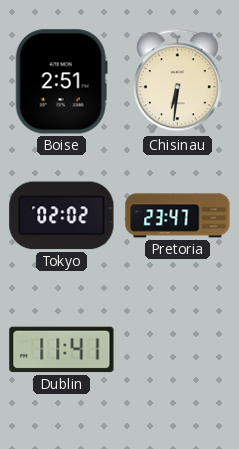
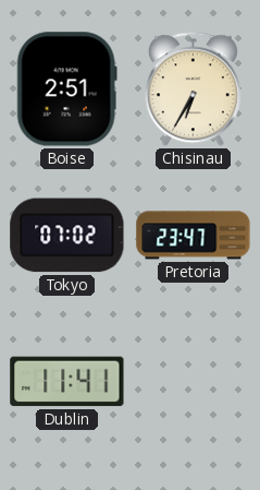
Chisinau: 6:31 -> 6:35 (193, 89)
Tokyo: 02:02 -> 07:02 (67, 236)
